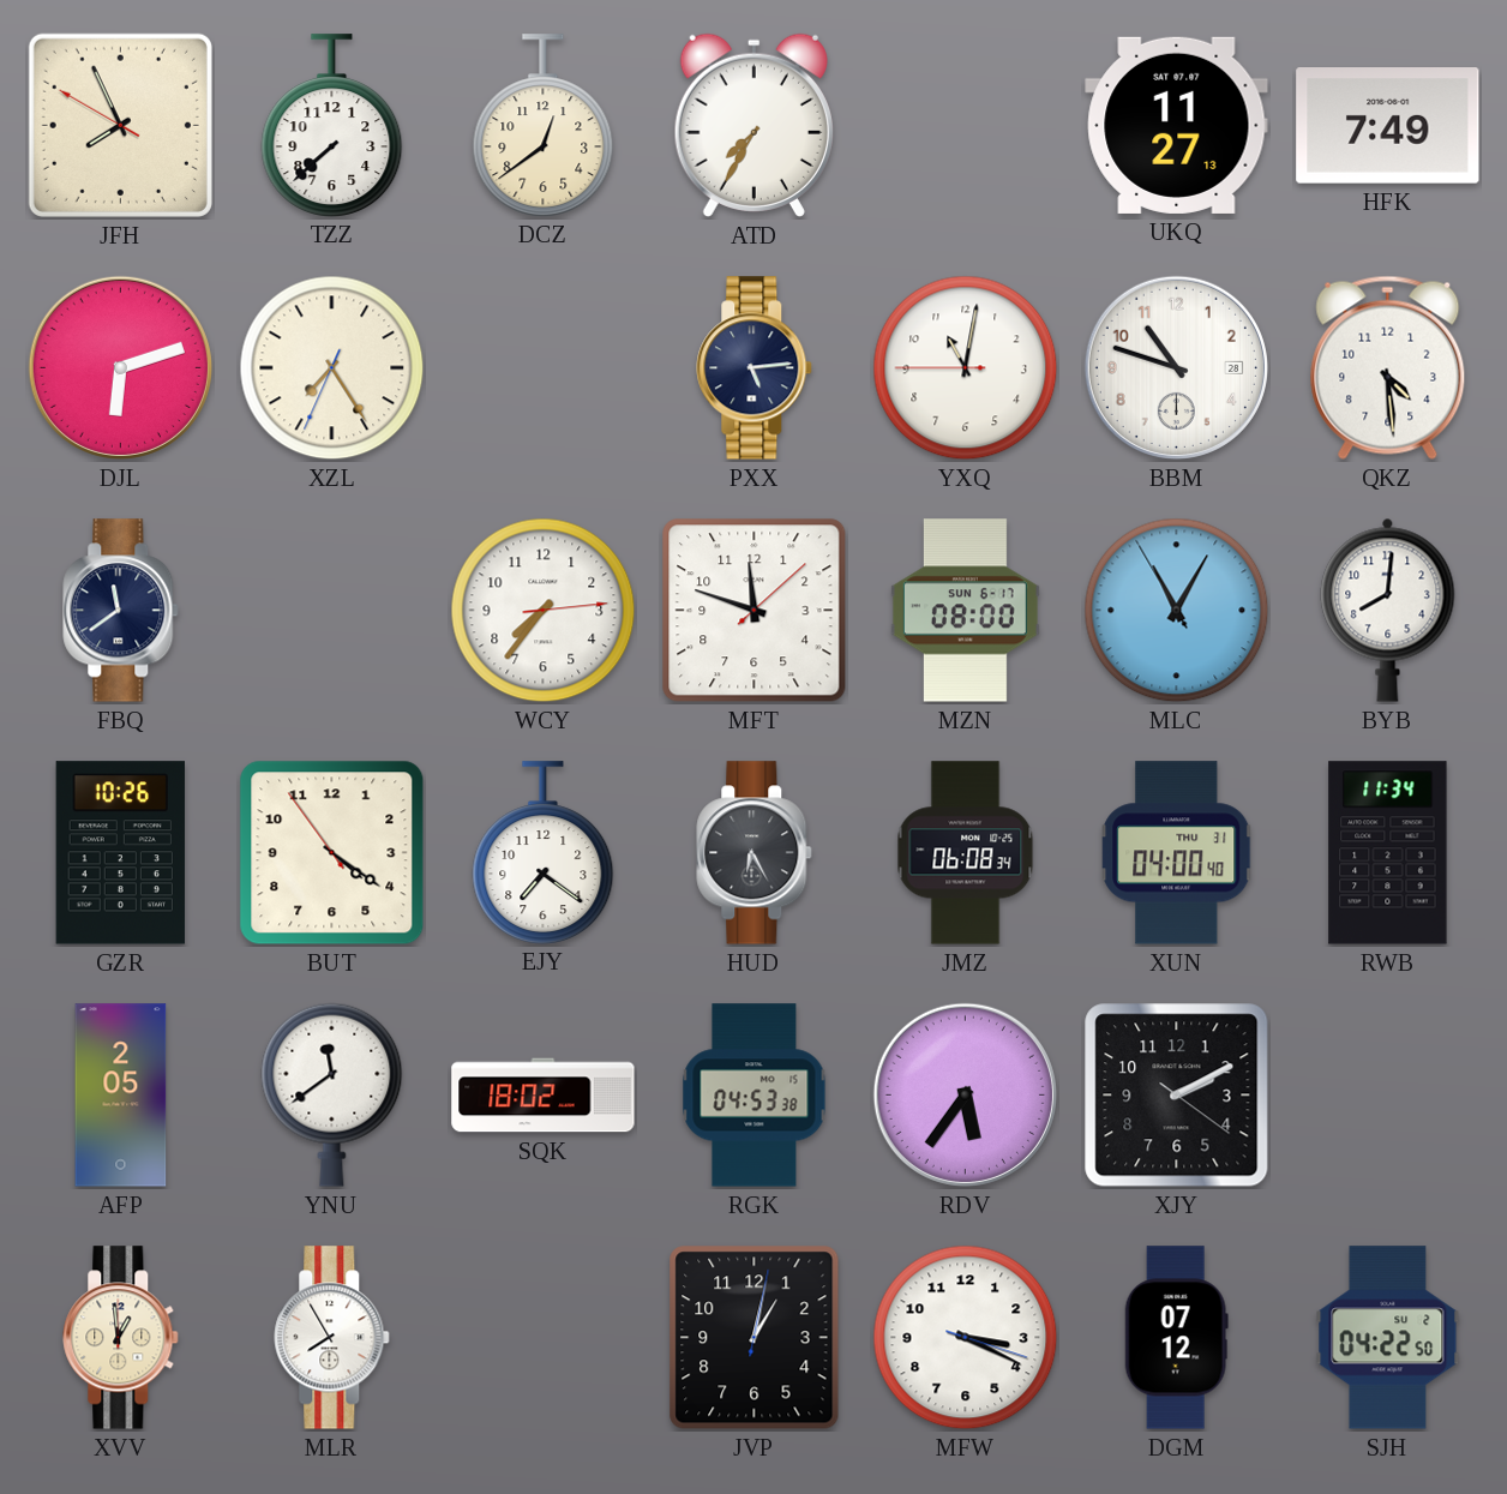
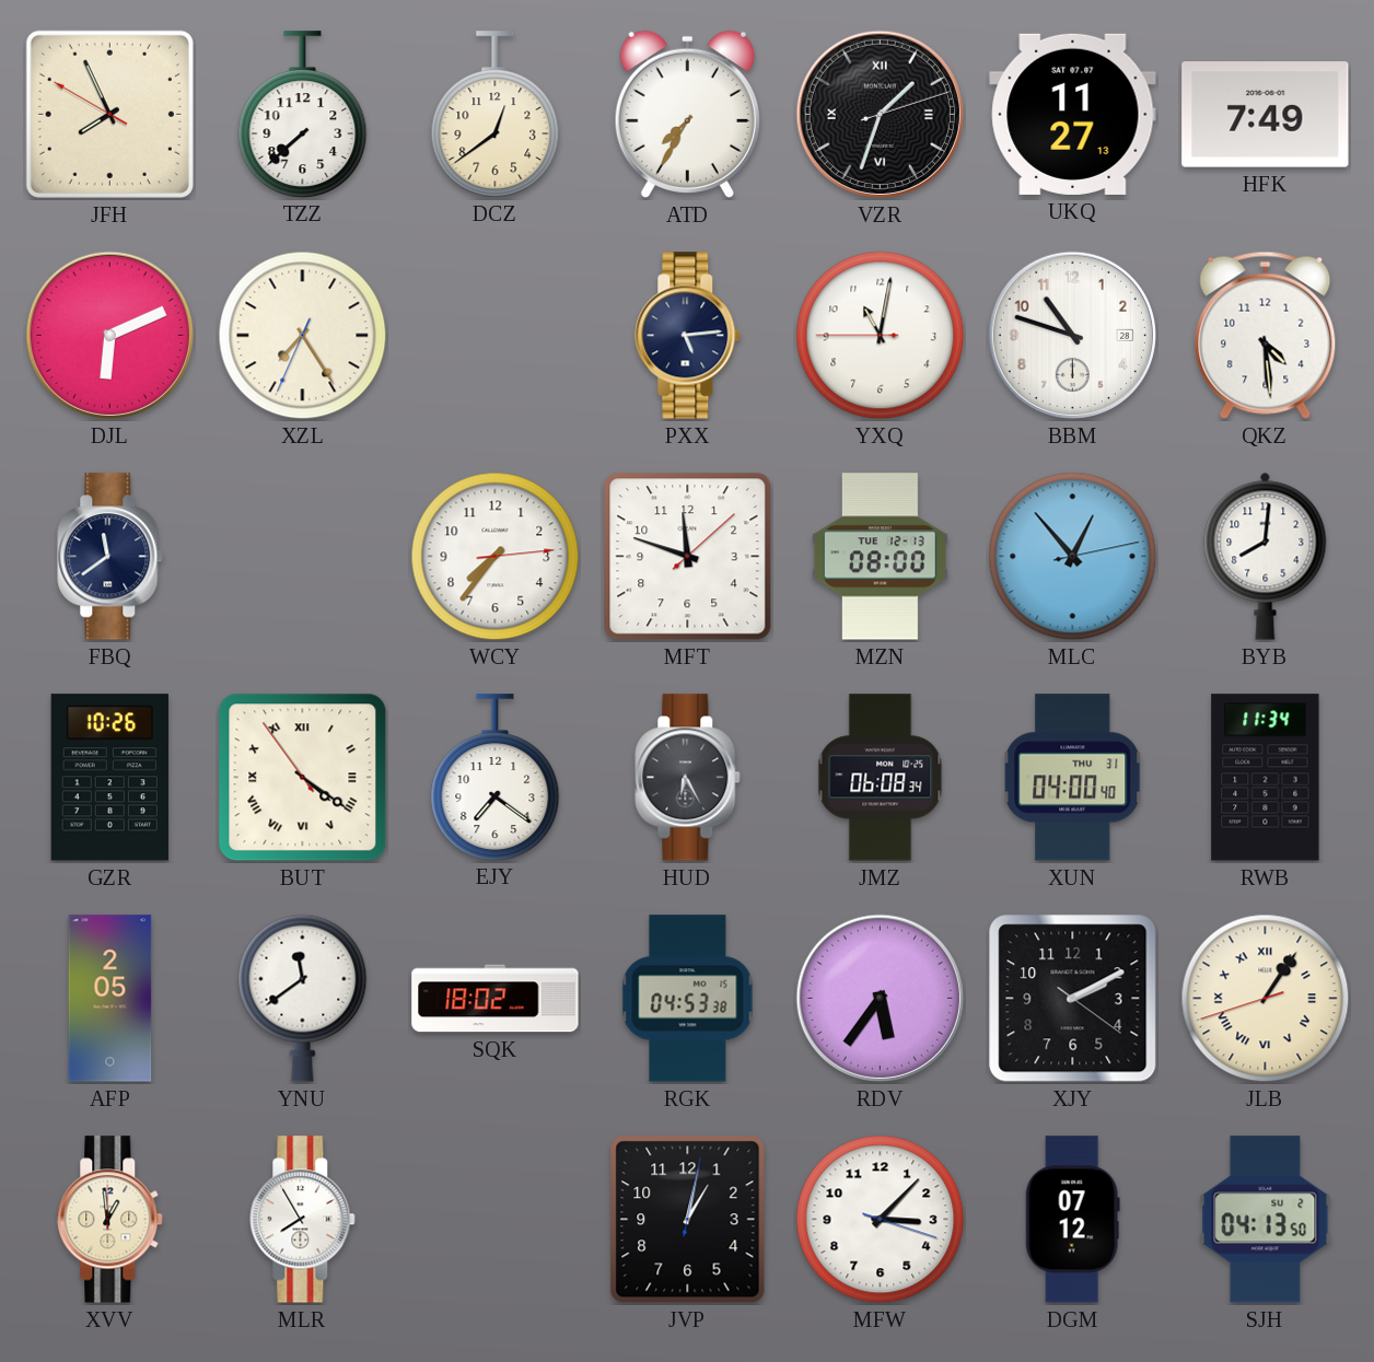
VZR: none -> 1:33 (880, 114)
DJL: 6:12 -> 6:11 (109, 335)
MZN date: SUN 6-17 -> TUE 12-13 (880, 557)
MLC: 11:04 -> 12:53 (1073, 557)
BUT numerals: Arabic -> Roman (303, 778)
JLB: none -> 1:05 (1266, 999)
MFW: 3:19 -> 3:07 (881, 1220)
SJH: 04:22 -> 04:13 (1266, 1220)
